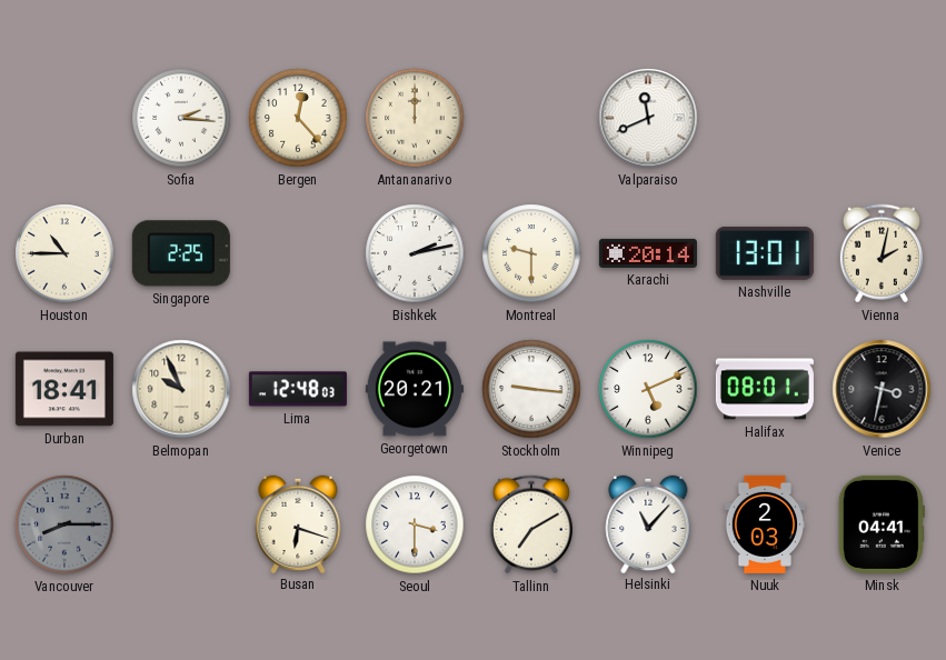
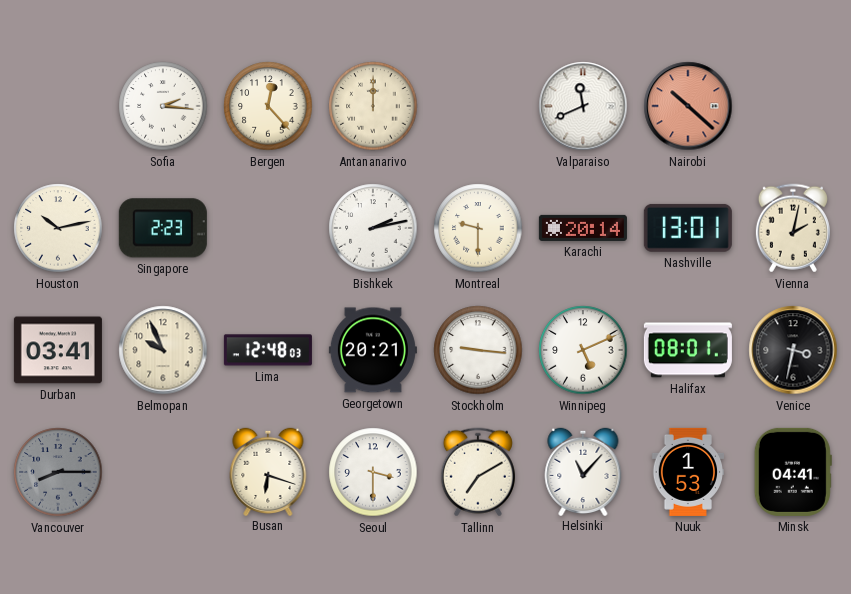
Nairobi: none -> 10:22 (688, 106)
Houston: 10:45 -> 10:13 (58, 228)
Singapore: 2:25 -> 2:23 (163, 228)
Durban: 18:41 -> 03:41 (58, 350)
Nuuk: 2:03 -> 1:53 (687, 472)
